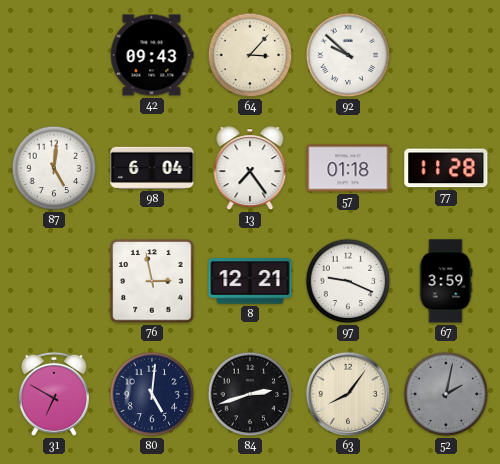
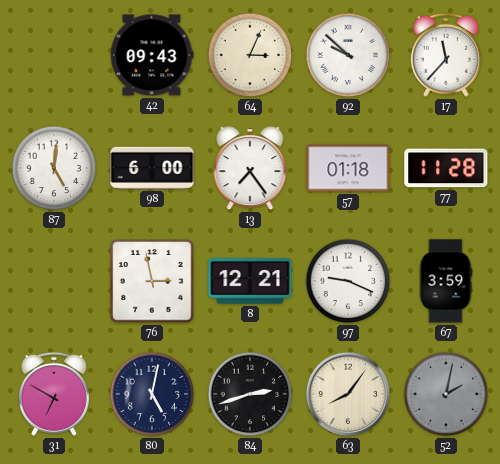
64: 3:07 -> 3:04 (250, 55)
17: none -> 11:37 (446, 55)
98: 6:04 -> 6:00 (152, 168)
80: 5:01 -> 5:02 (152, 394)
